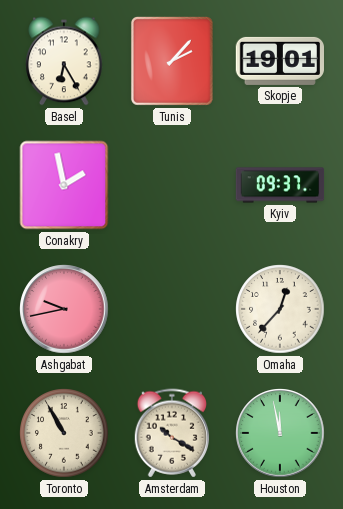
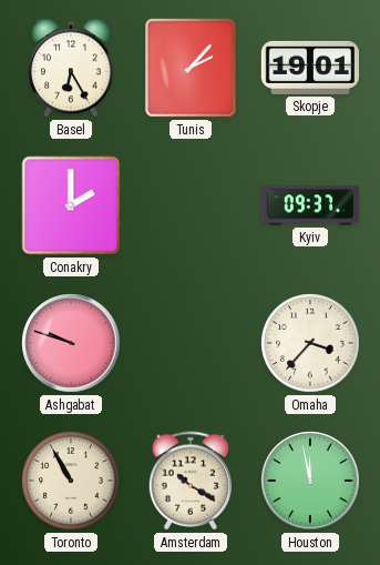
Conakry: 1:58 -> 2:00 (71, 205)
Ashgabat: 9:43 -> 9:48 (71, 343)
Omaha: 12:37 -> 3:37 (310, 343)
